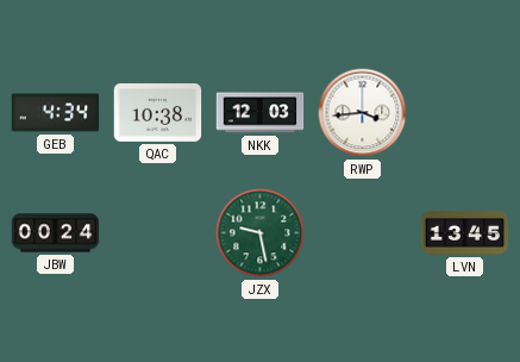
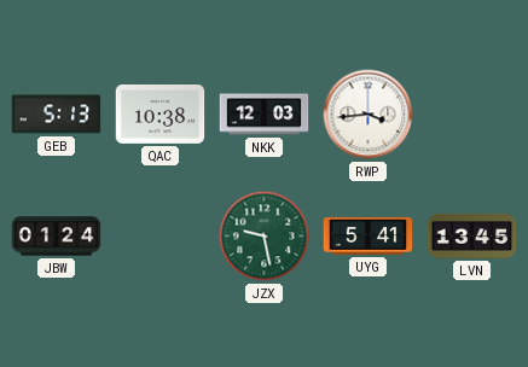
GEB: 4:34 -> 5:13 (57, 115)
JBW: 00:24 -> 01:24 (57, 237)
UYG: none -> 5:41 (369, 235)
